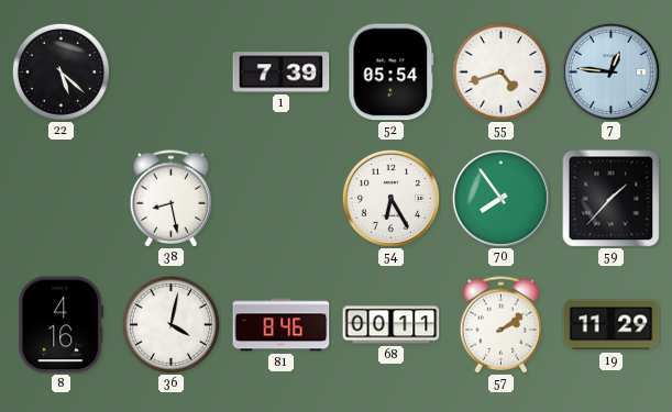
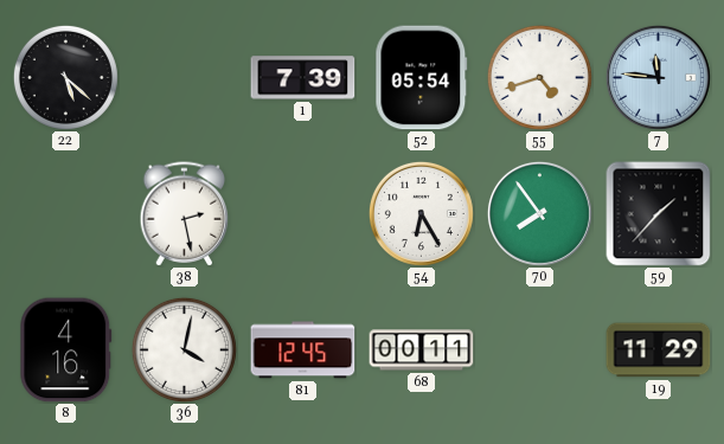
7: 12:46 -> 11:46 (658, 77)
38: 8:28 -> 2:28 (185, 214)
81: 8:46 -> 12:45 (303, 350)
57: 2:09 -> none (502, 325)
